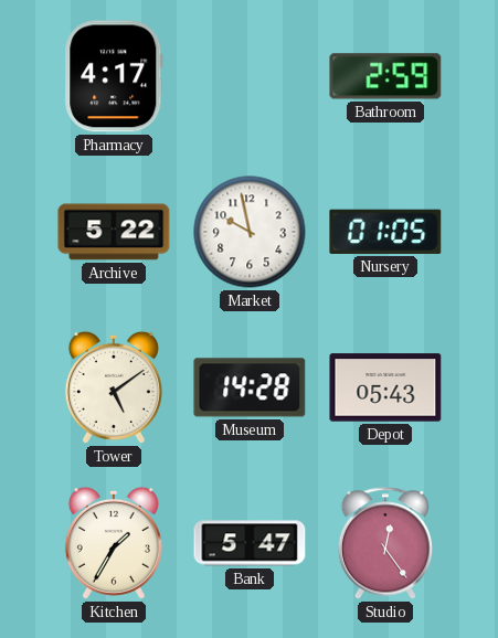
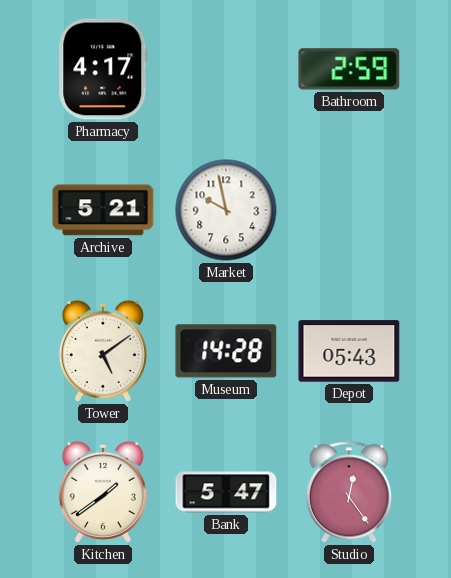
Archive: 5:22 -> 5:21 (103, 210)
Nursery: 01:05 -> none (385, 232)
Kitchen: 1:35 -> 1:39 (103, 492)
